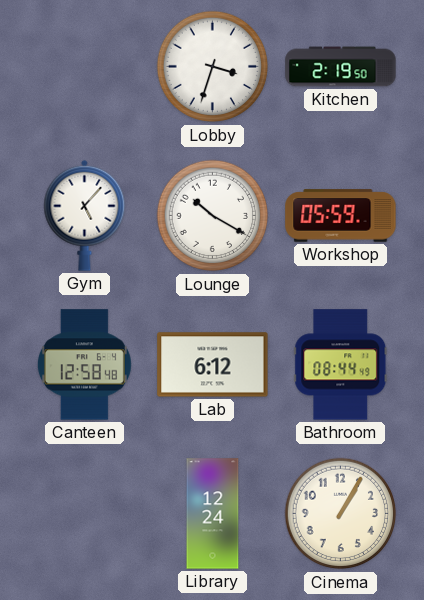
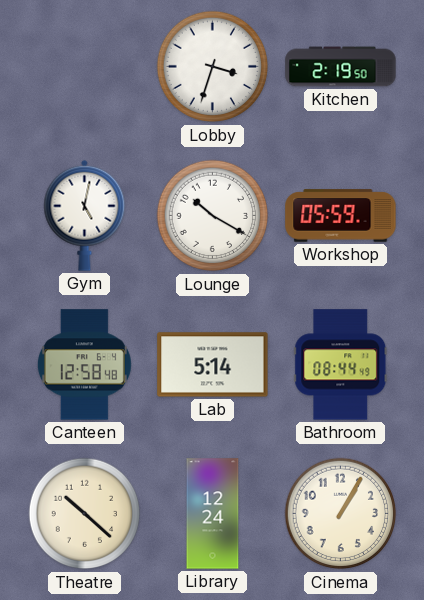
Gym: 5:07 -> 5:02 (85, 215)
Lab: 6:12 -> 5:14 (213, 365)
Theatre: none -> 10:22 (85, 514)
